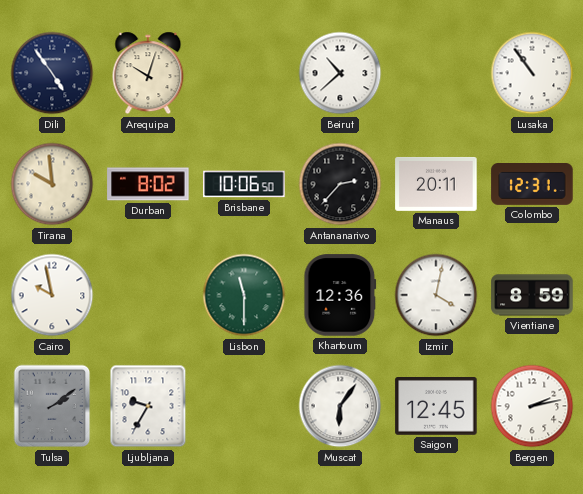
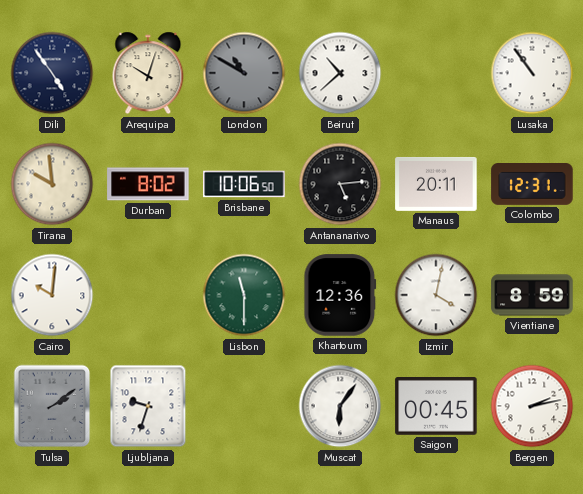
London: none -> 10:50 (244, 73)
Antananarivo: 2:37 -> 5:14 (340, 184)
Cairo: 9:58 -> 10:01 (52, 295)
Ljubljana: 9:35 -> 9:33 (148, 406)
Saigon: 12:45 -> 00:45 (436, 407)
